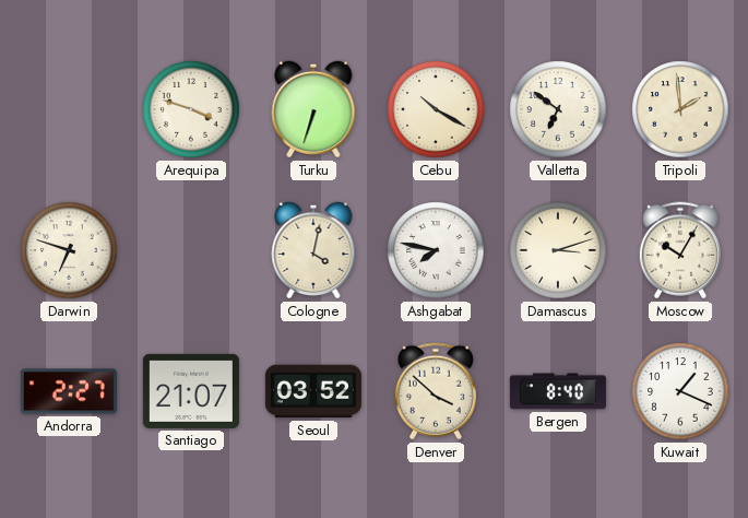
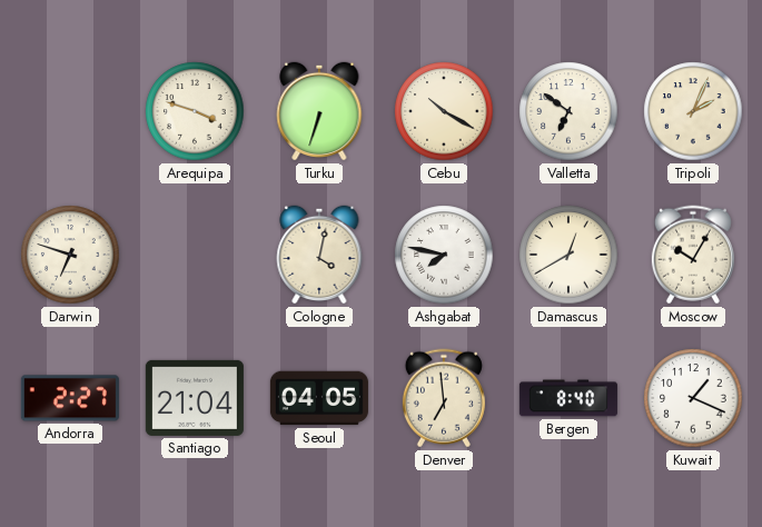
Tripoli: 1:59 -> 2:04 (693, 111)
Damascus: 3:12 -> 12:40 (568, 255)
Santiago: 21:07 -> 21:04 (195, 398)
Seoul: 03:52 -> 04:05 (319, 398)
Denver: 3:52 -> 6:59 (444, 398)
